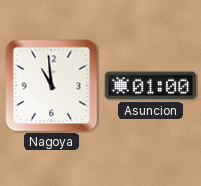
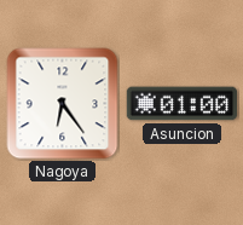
Nagoya: 10:59 -> 6:24 (63, 104)
